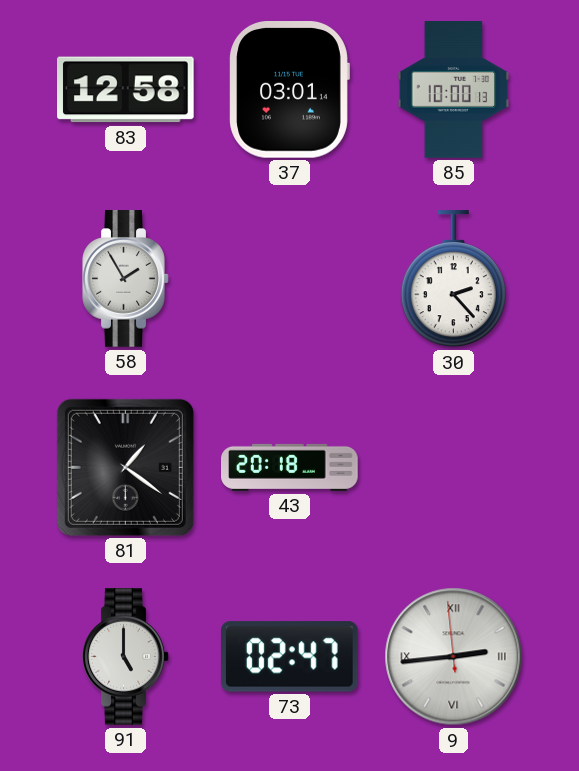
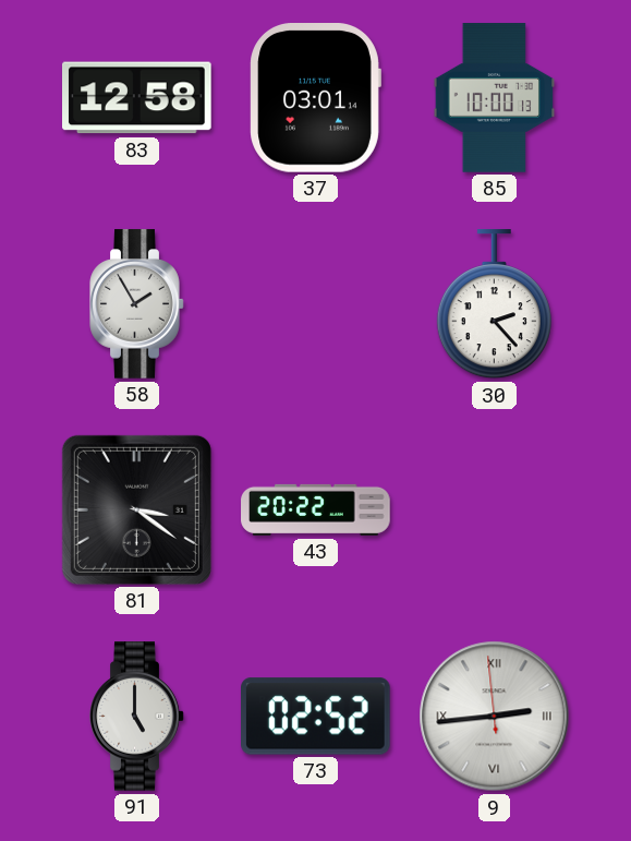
81: 1:21 -> 3:21 (136, 509)
43: 20:18 -> 20:22 (316, 509)
73: 02:47 -> 02:52 (316, 717)
